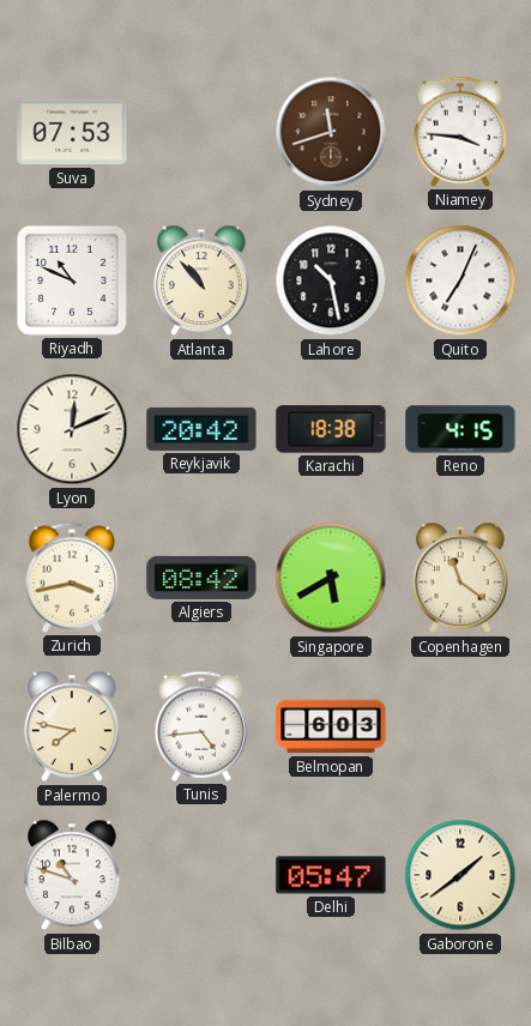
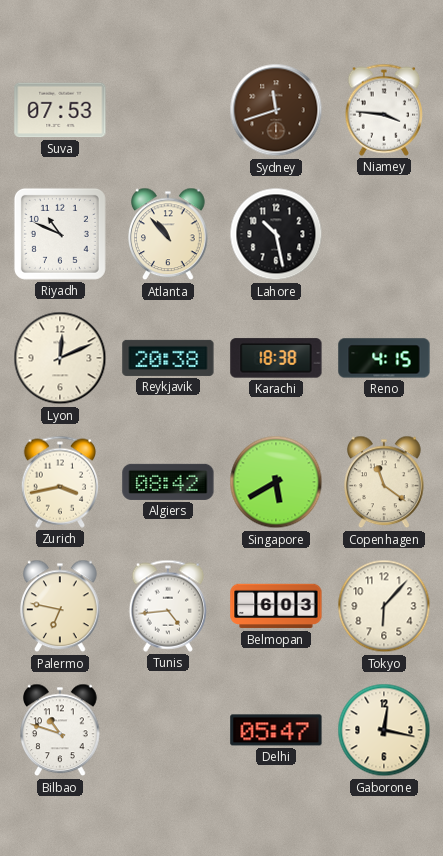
Quito: 7:04 -> none (460, 280)
Reykjavik: 20:42 -> 20:38 (168, 358)
Palermo: 7:47 -> 6:47 (61, 606)
Tokyo: none -> 6:07 (384, 606)
Gaborone: 1:39 -> 12:17 (384, 730)
